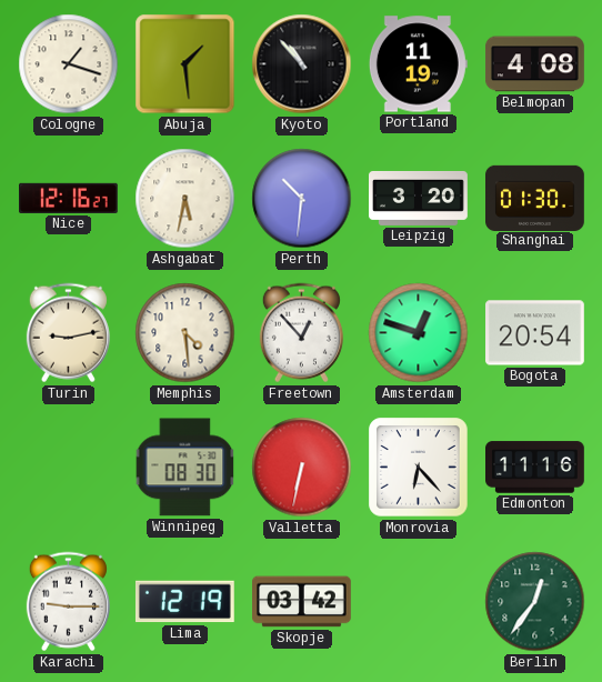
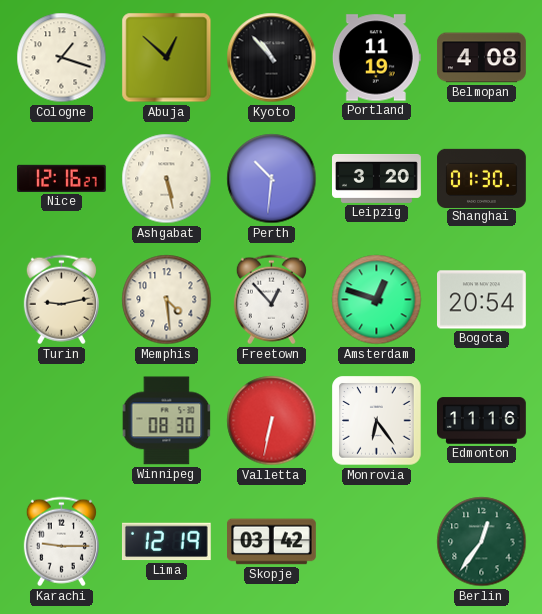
Abuja: 1:29 -> 12:52 (167, 58)
Ashgabat: 5:32 -> 5:28 (167, 179)
Monrovia: 6:23 -> 6:24 (377, 421)
